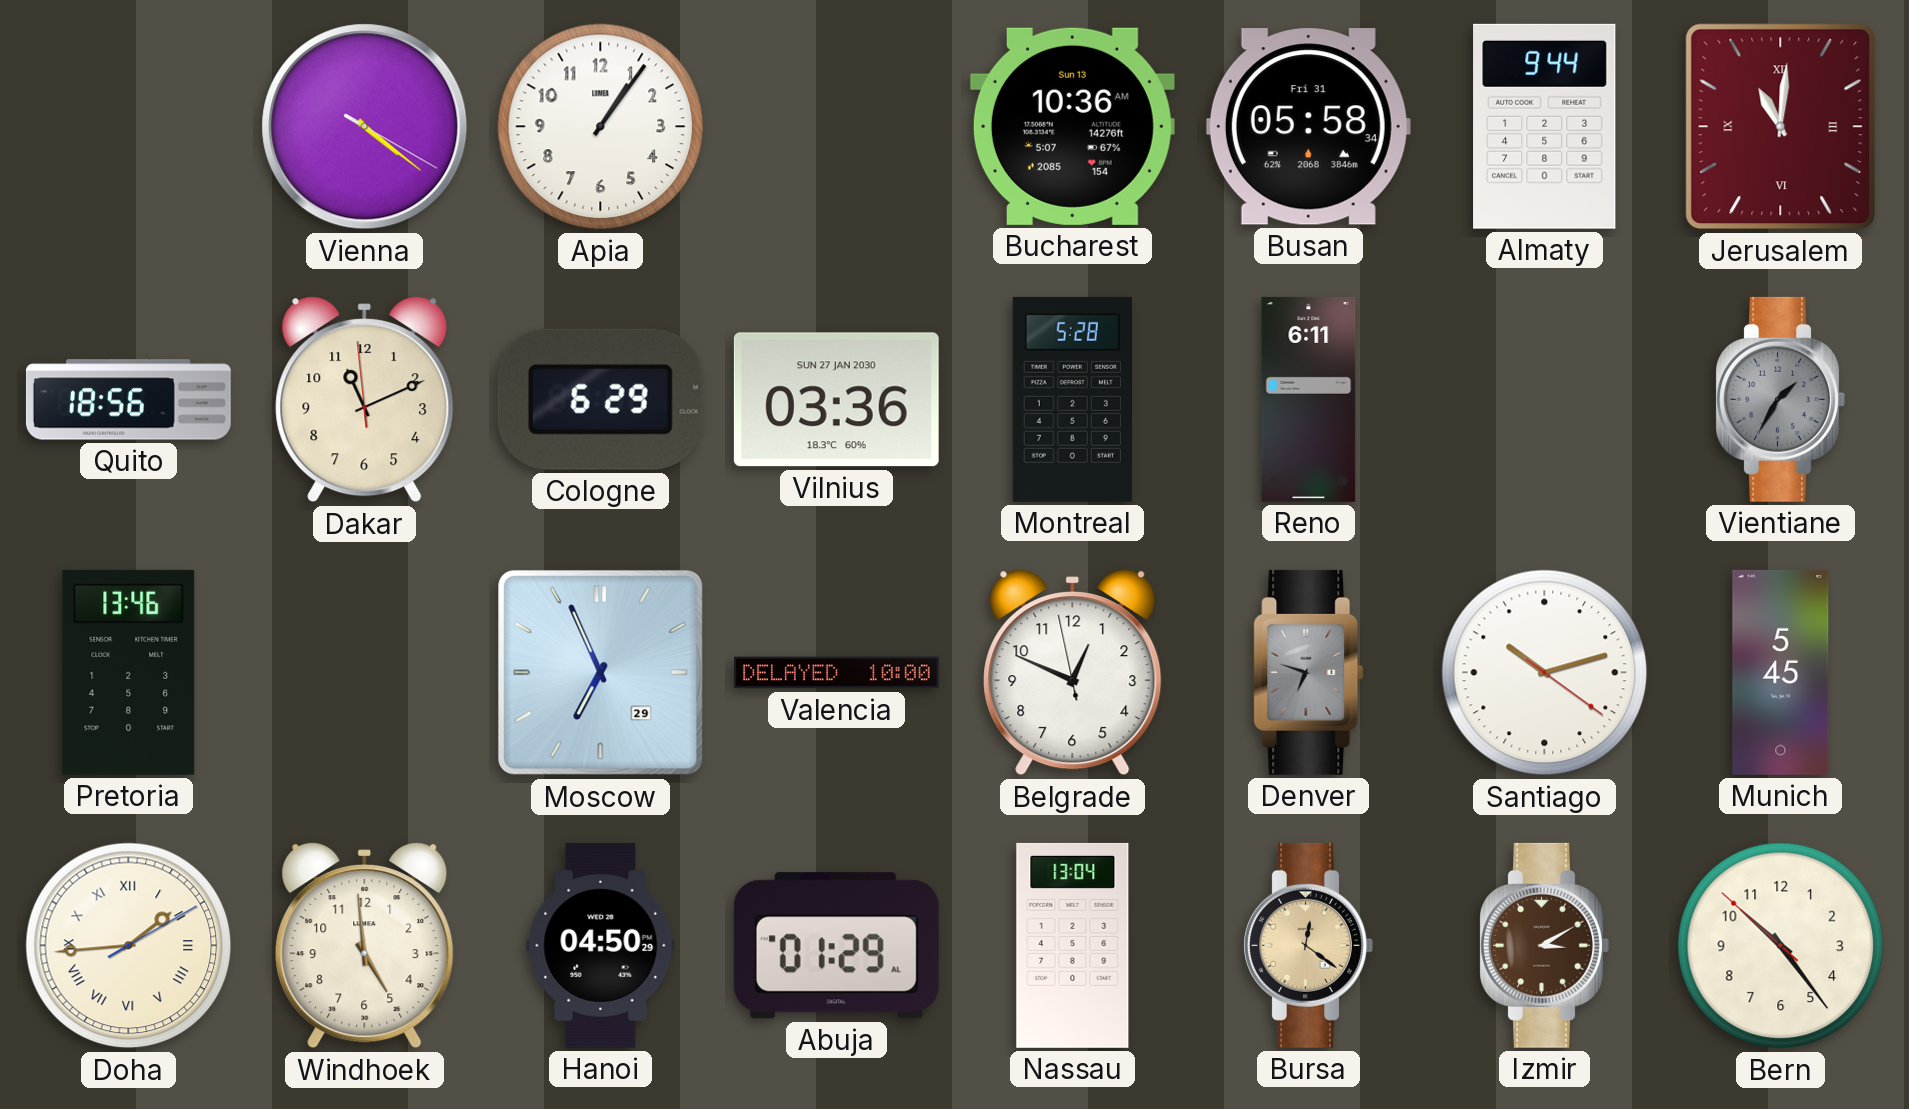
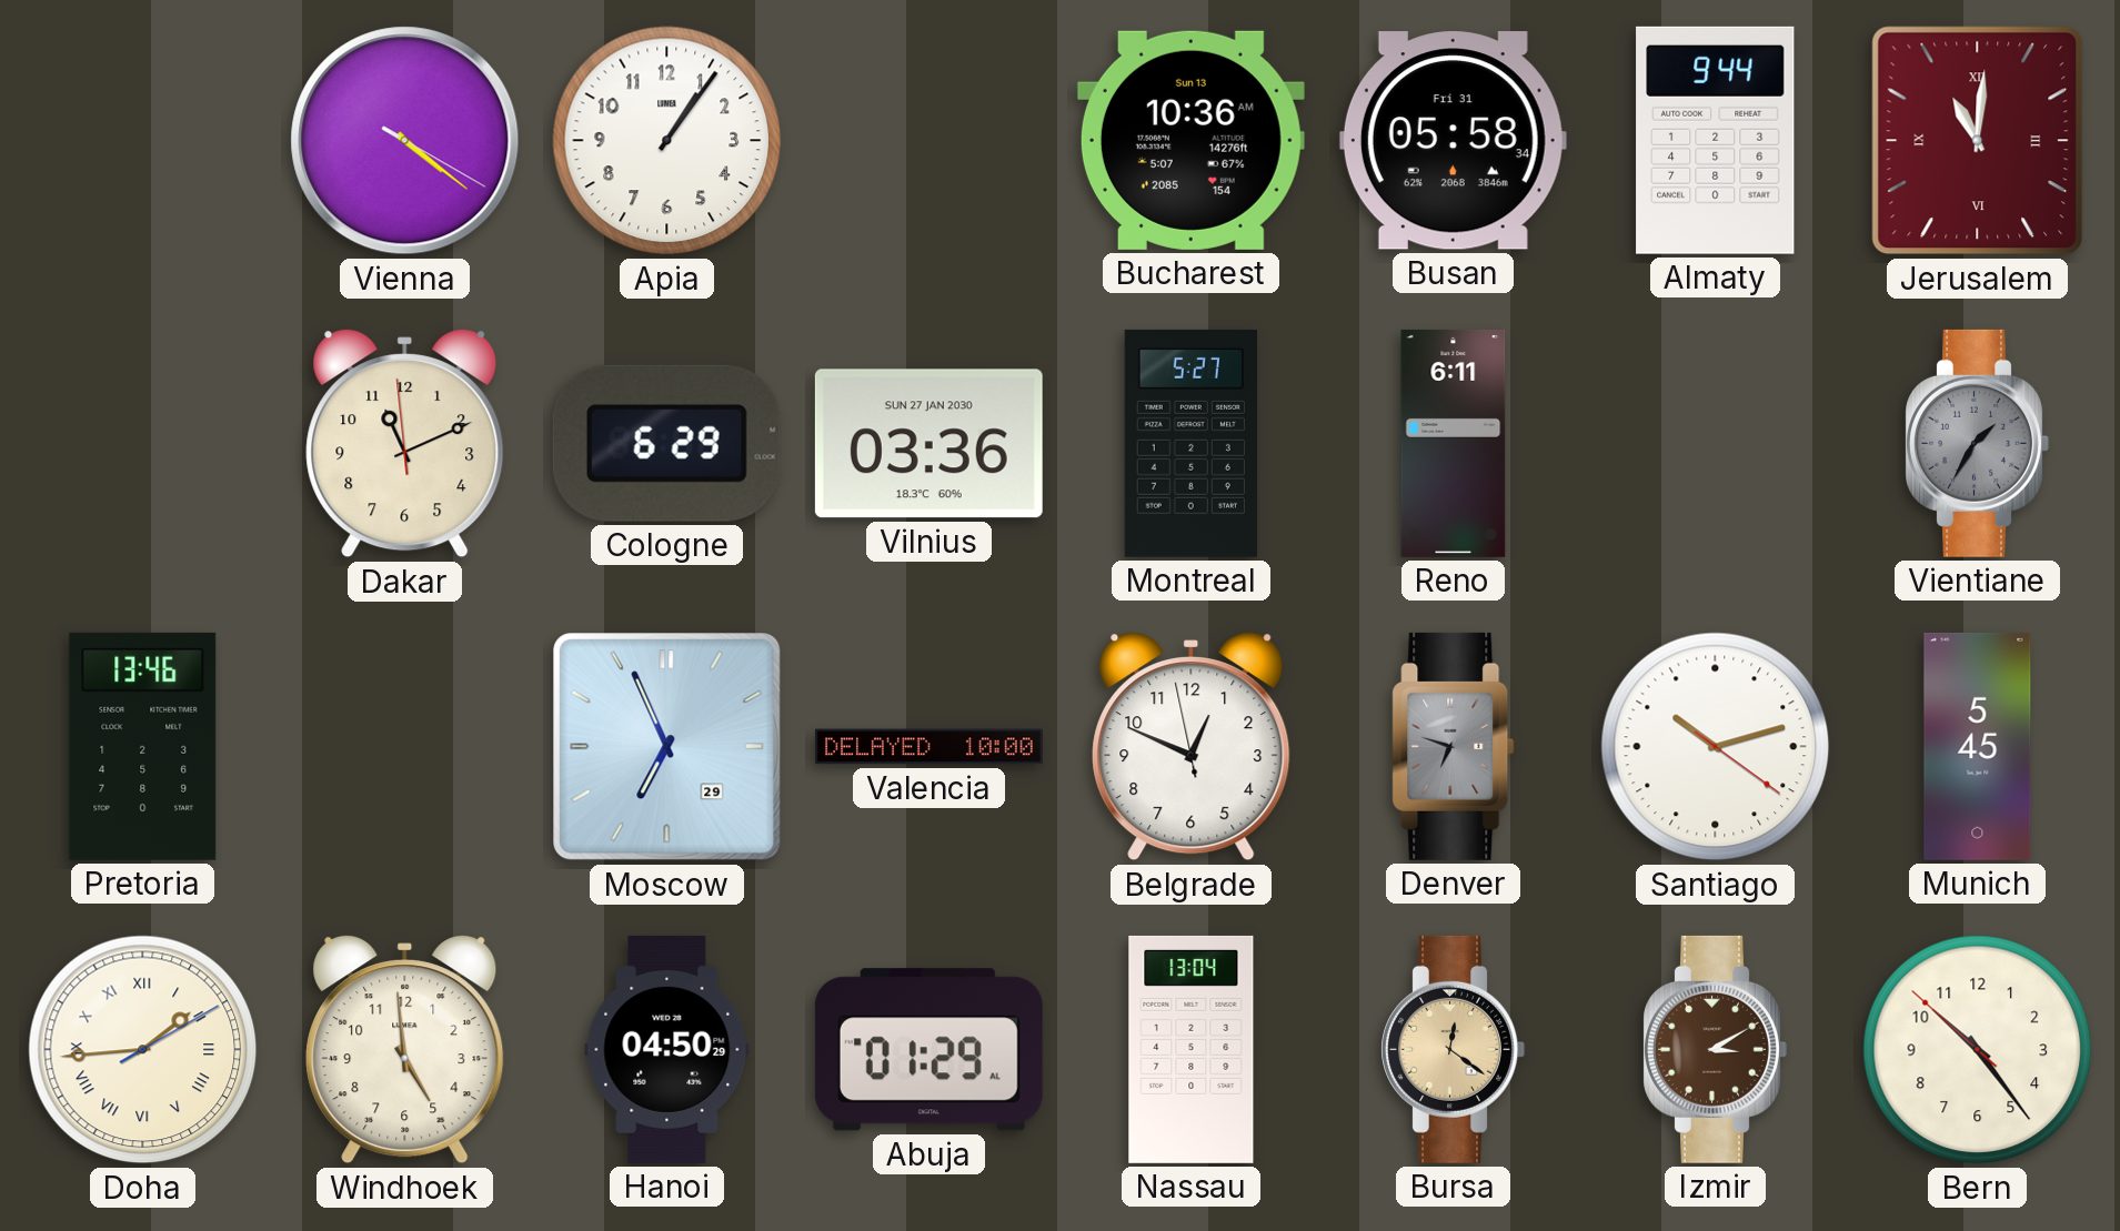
Quito: 18:56 -> none (128, 400)
Montreal: 5:28 -> 5:27 (1190, 443)
